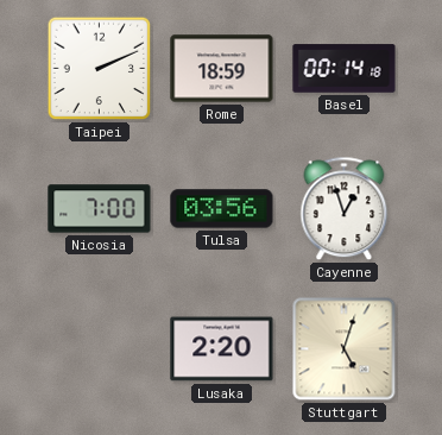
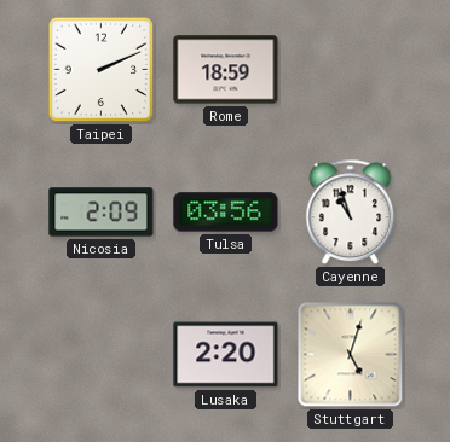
Basel: 00:14 -> none (345, 69)
Nicosia: 7:00 -> 2:09 (102, 213)
Cayenne: 12:57 -> 10:57 (351, 213)
